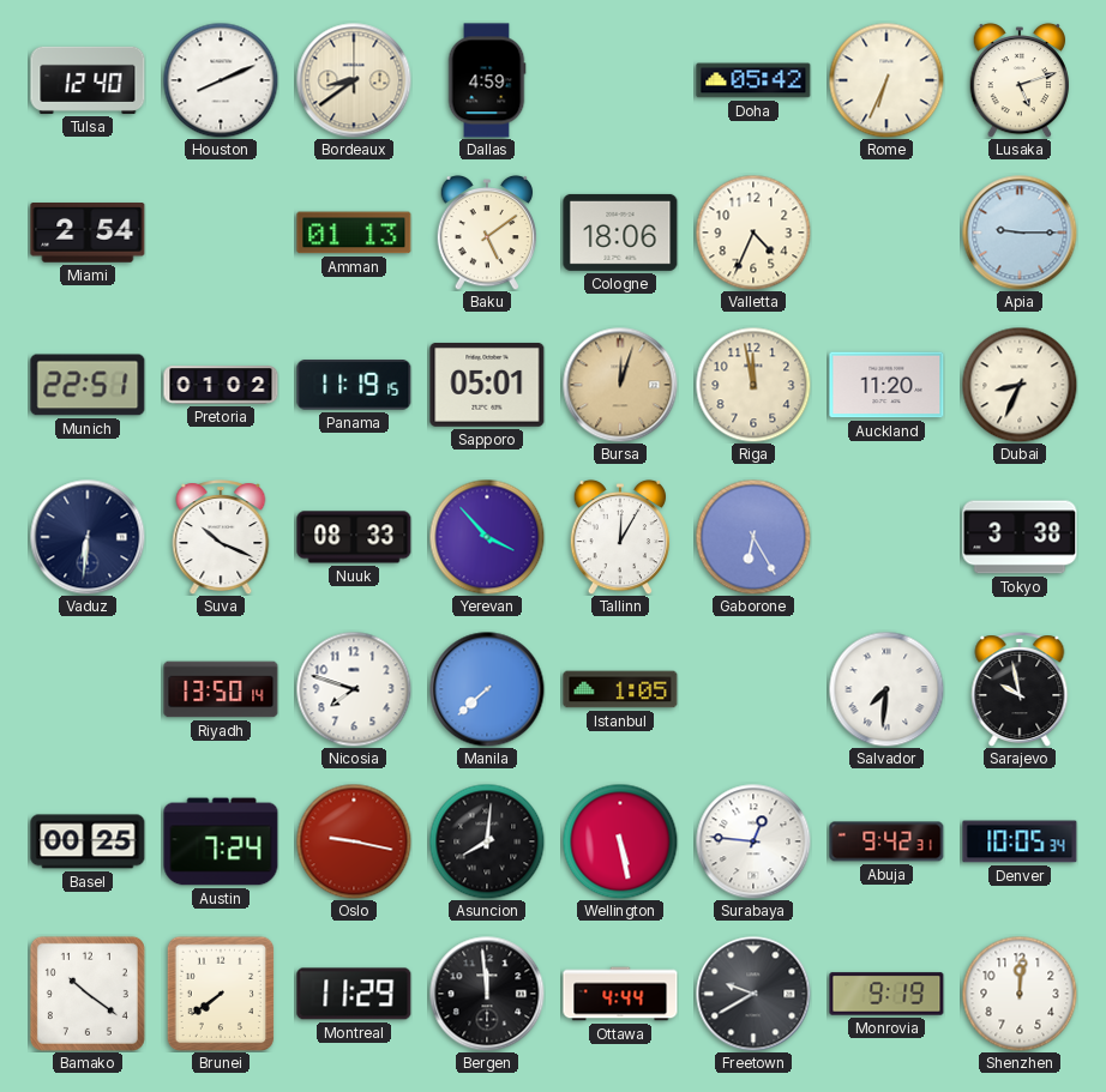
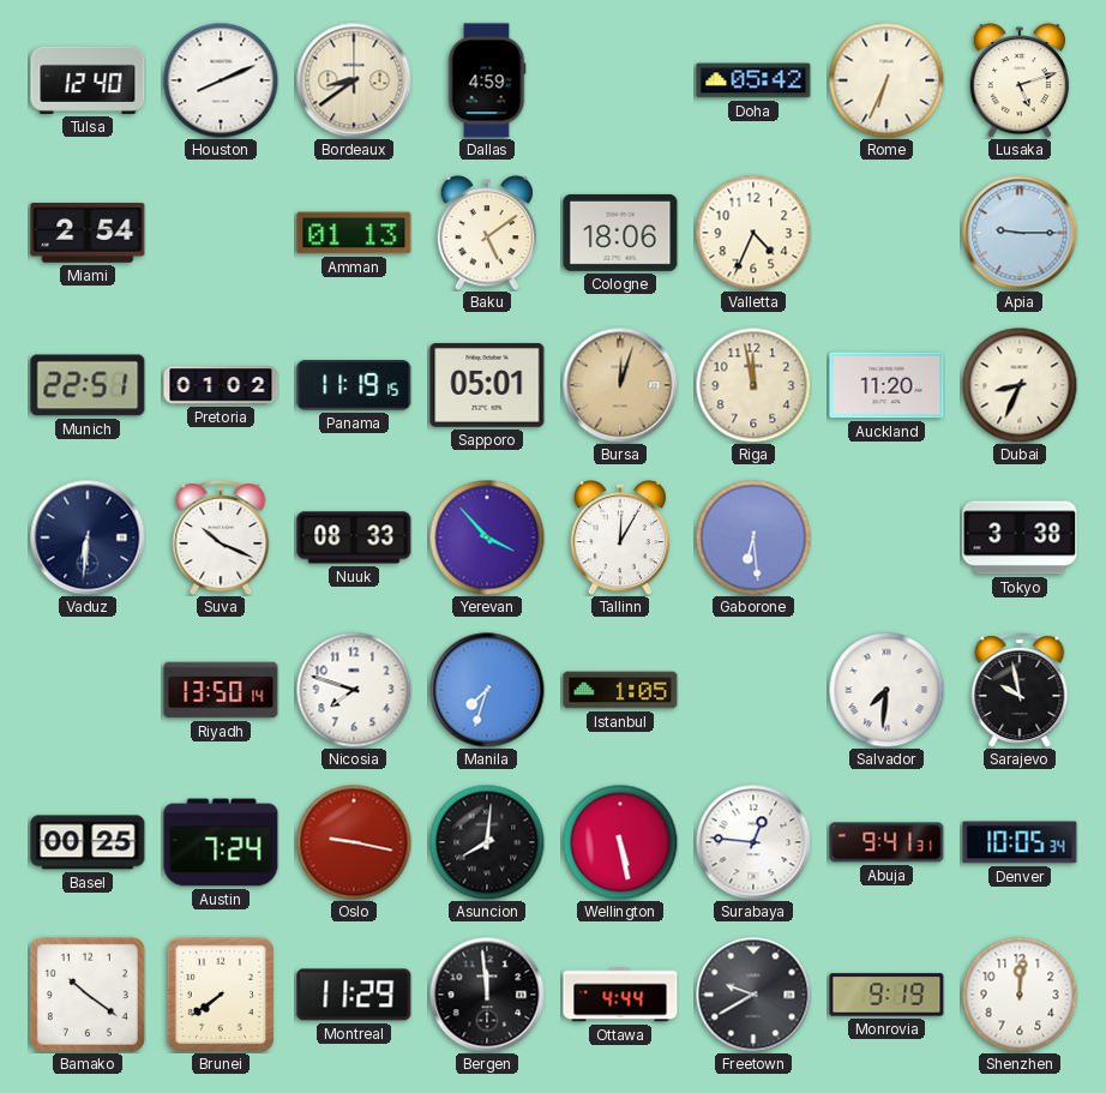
Gaborone: 6:25 -> 6:29 (753, 538)
Manila: 7:38 -> 7:33 (487, 690)
Abuja: 9:42 -> 9:41 (886, 842)
